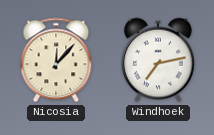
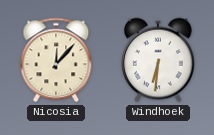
Windhoek: 7:13 -> 6:31 (158, 60)
